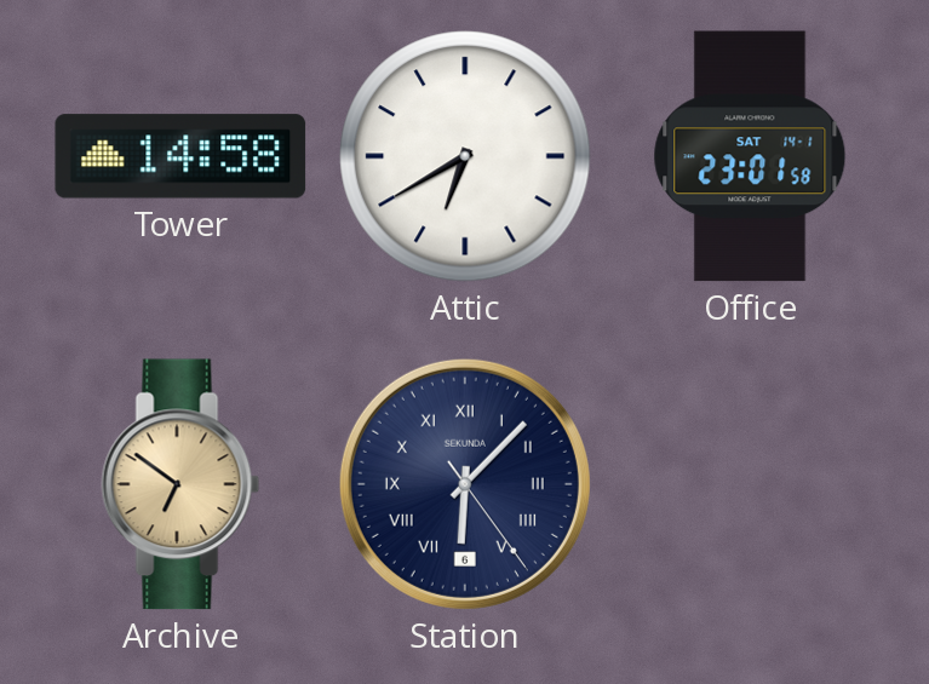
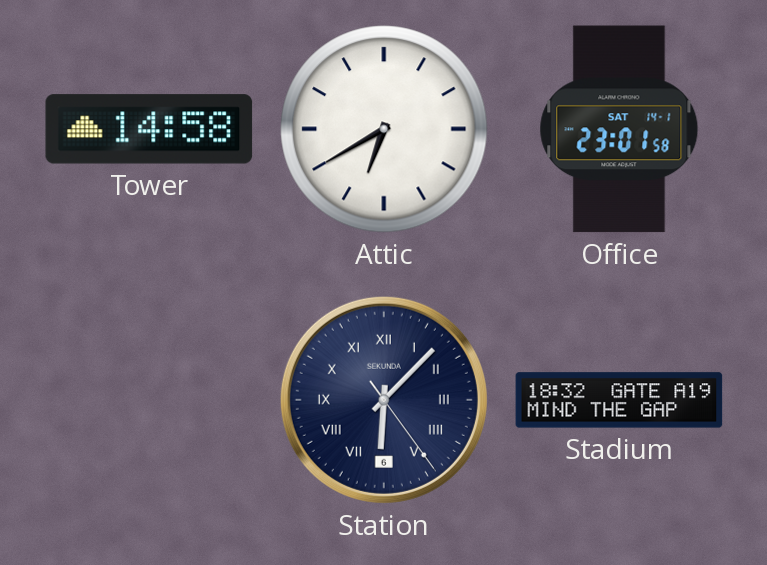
Archive: 6:51 -> none (180, 484)
Stadium: none -> 18:32 (619, 400)
